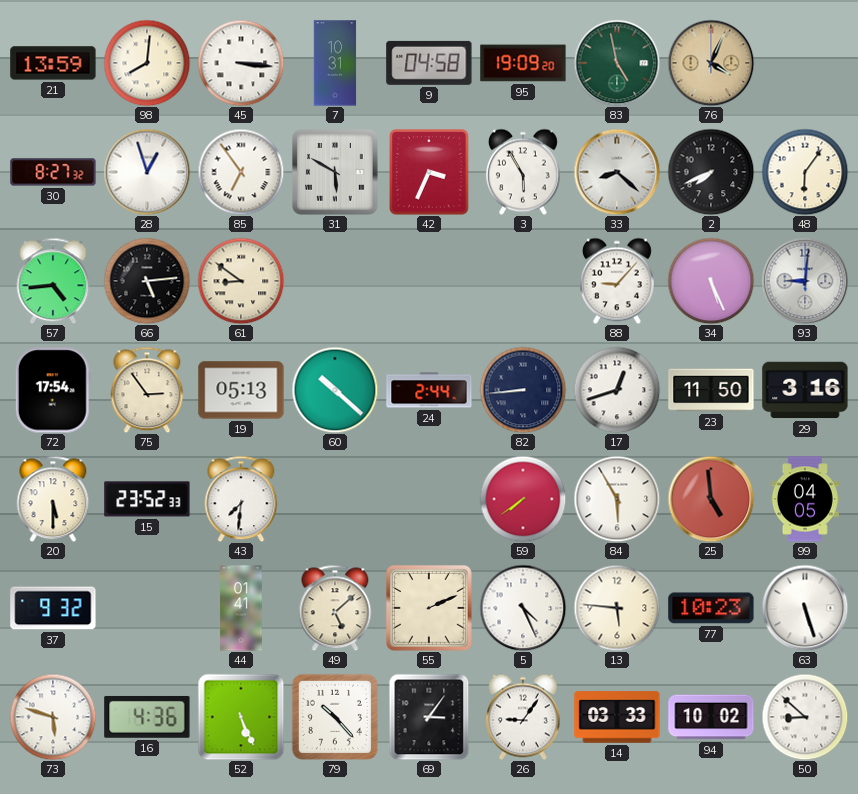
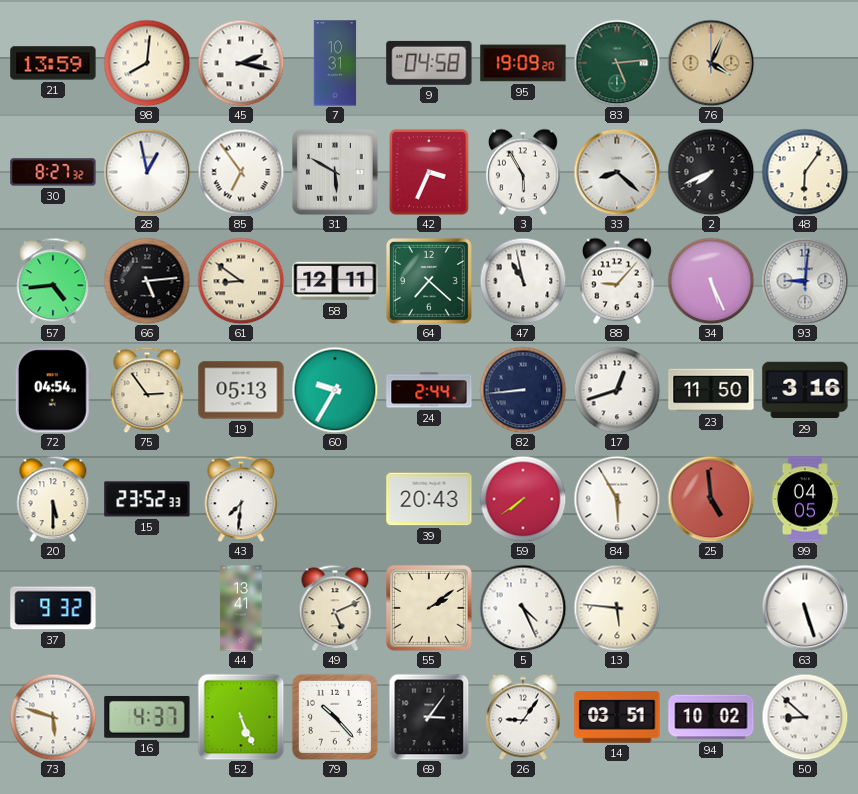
45: 3:16 -> 2:17 (241, 63)
83: 4:58 -> 5:14 (617, 63)
28: 12:57 -> 12:58 (147, 172)
58: none -> 12:11 (335, 281)
64: none -> 7:22 (429, 281)
47: none -> 10:58 (523, 281)
72: 17:54 -> 04:54 (53, 390)
60: 10:22 -> 9:35 (335, 390)
39: none -> 20:43 (429, 499)
44: 01:41 -> 13:41 (241, 608)
49: 5:08 -> 5:11 (335, 608)
55: 2:11 -> 2:09 (429, 608)
77: 10:23 -> none (711, 608)
16: 4:36 -> 4:37 (147, 717)
14: 03:33 -> 03:51 (617, 717)
